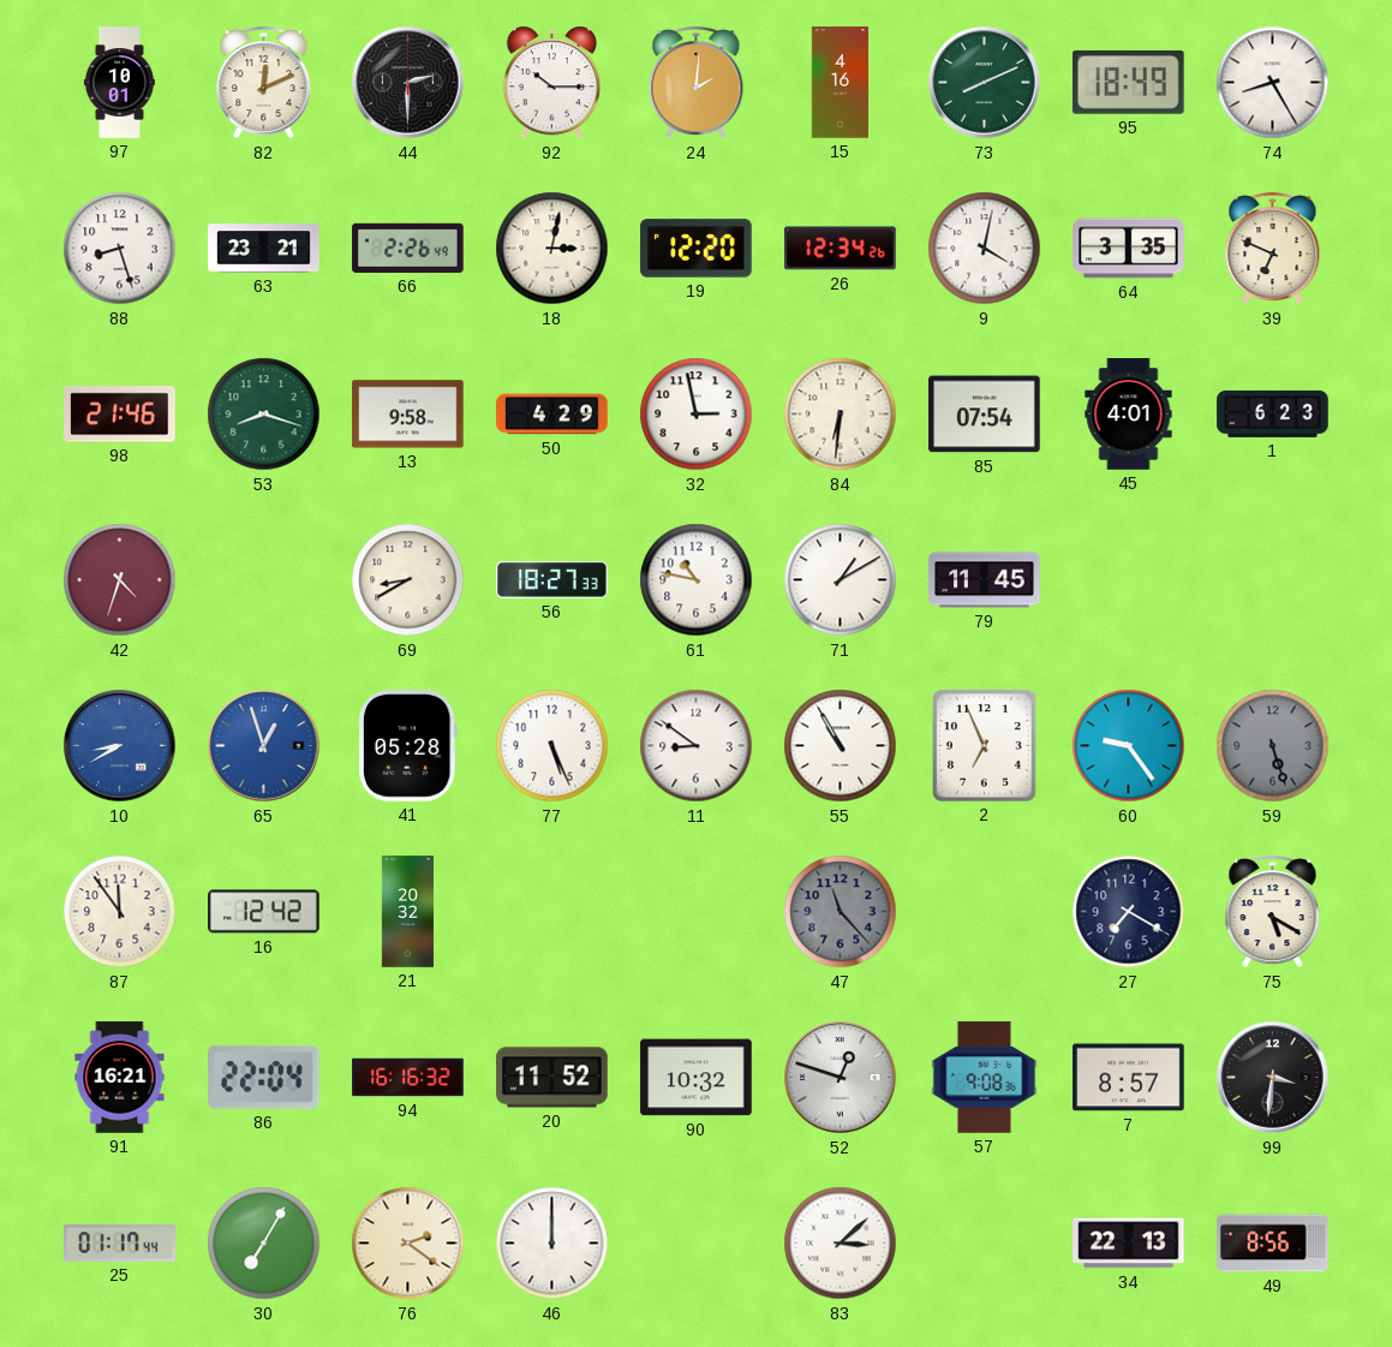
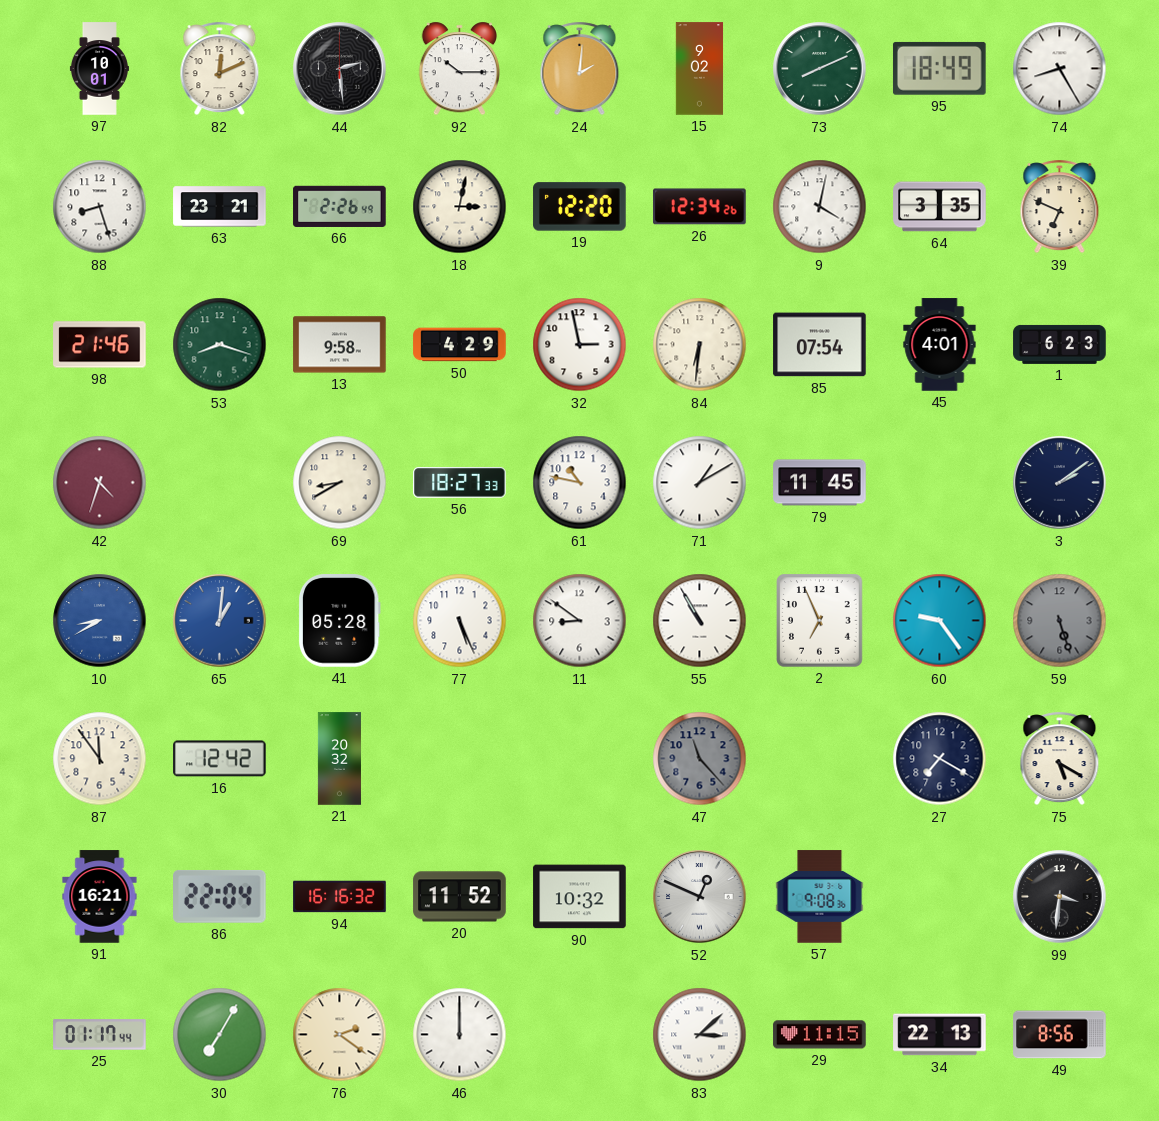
44: 2:30 -> 2:29 (340, 69)
15: 4:16 -> 9:02 (700, 69)
3: none -> 2:09 (1060, 483)
65: 12:57 -> 1:01 (220, 621)
52: 12:48 -> 12:49 (700, 897)
7: 8:57 -> none (1129, 1078)
29: none -> 11:15 (820, 1035)
